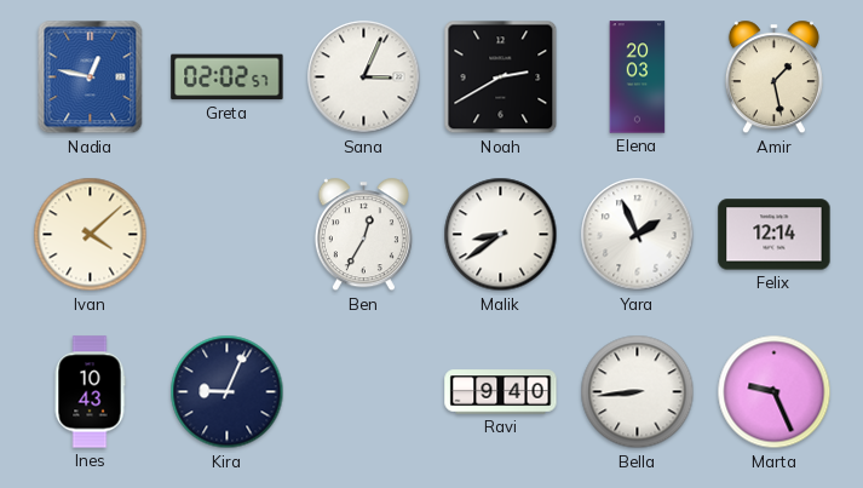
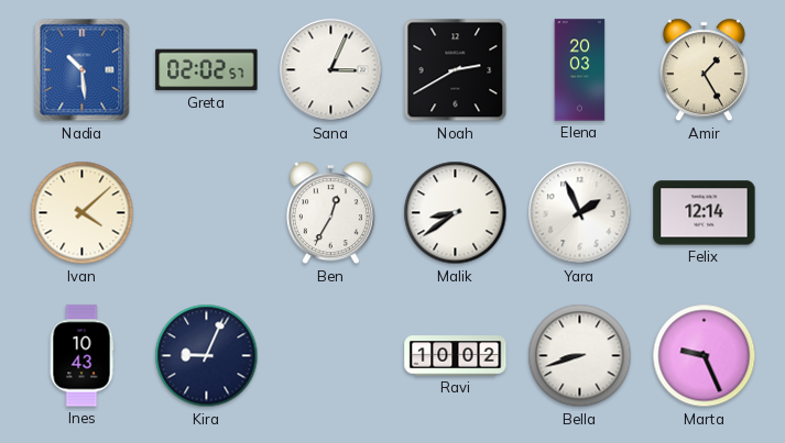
Nadia: 12:47 -> 10:29 (83, 70)
Amir: 1:28 -> 1:25 (704, 70)
Ravi: 9:40 -> 10:02 (456, 356)
Bella: 8:44 -> 8:42 (580, 356)
